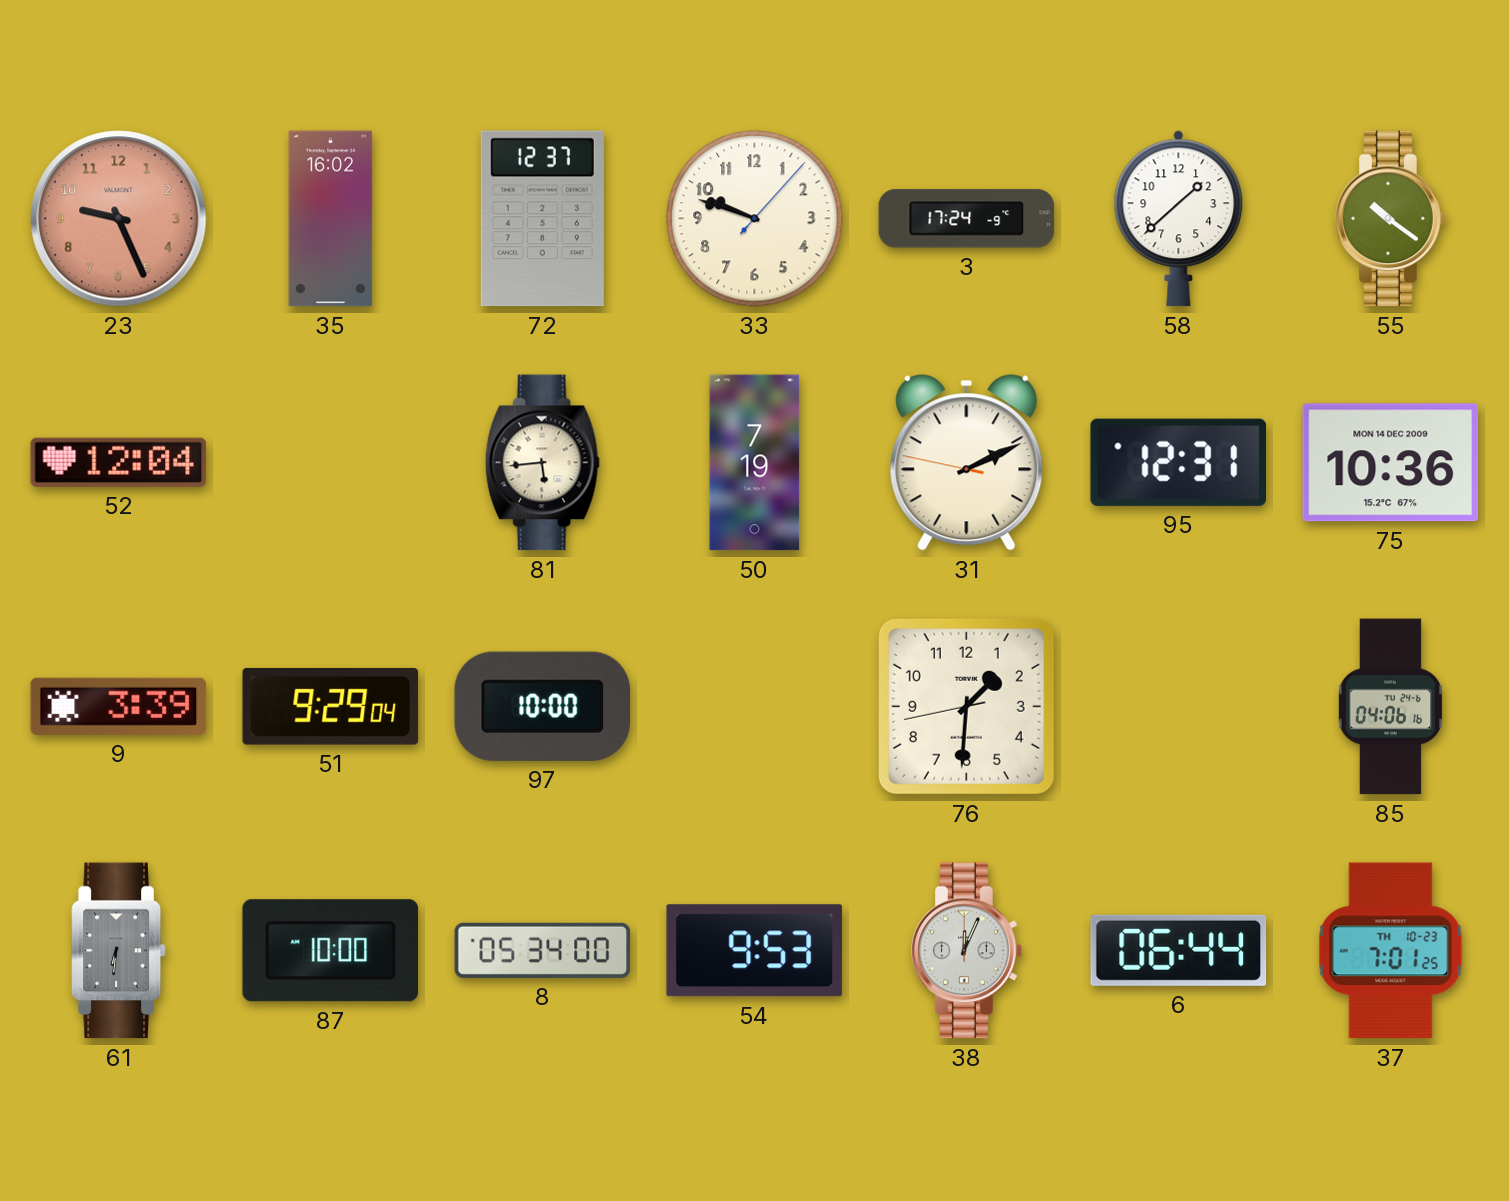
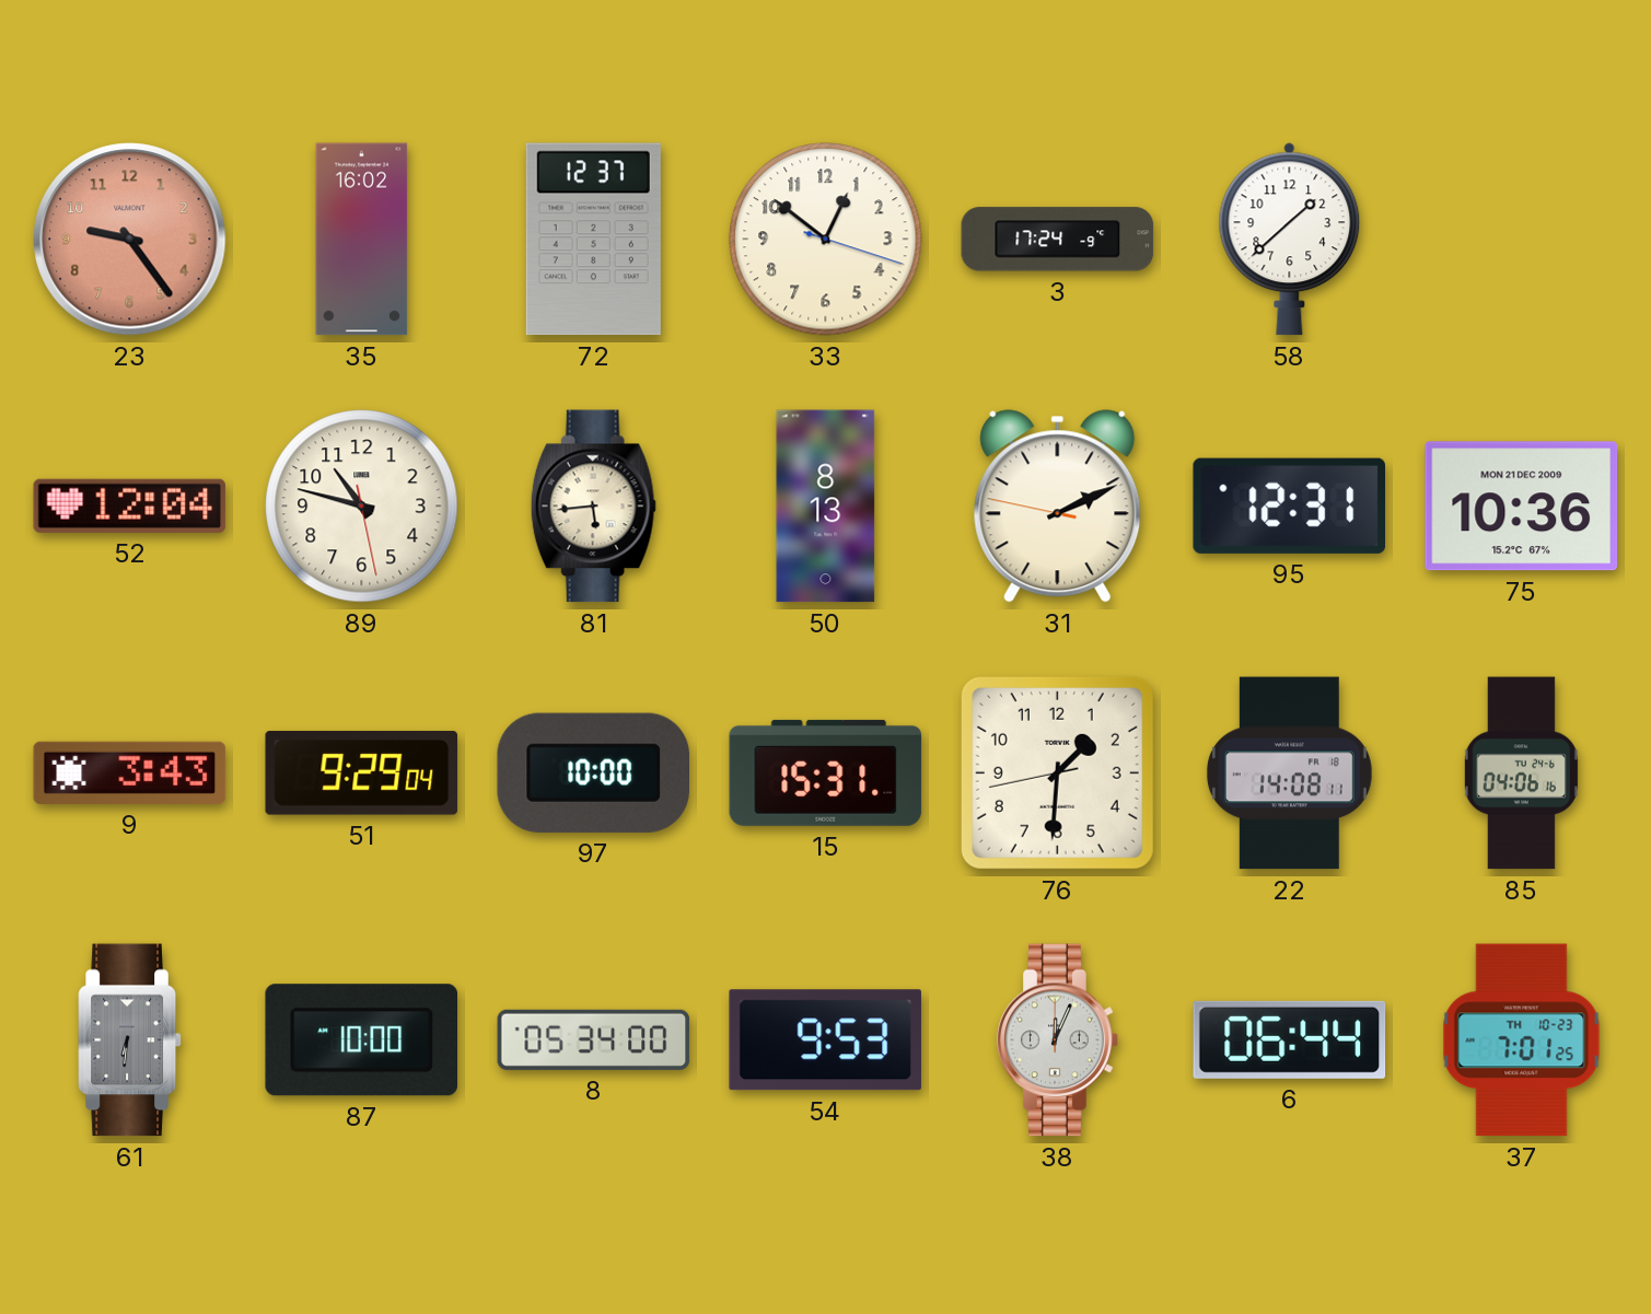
23: 9:26 -> 9:24 (130, 240)
33: 9:48 -> 12:51 (826, 240)
55: 10:21 -> none (1391, 219)
89: none -> 10:47 (362, 507)
50: 7:19 -> 8:13 (826, 507)
75 date: MON 14 DEC 2009 -> MON 21 DEC 2009 (1522, 507)
9: 3:39 -> 3:43 (130, 772)
15: none -> 15:31 (826, 772)
22: none -> 14:08 (1289, 774)
